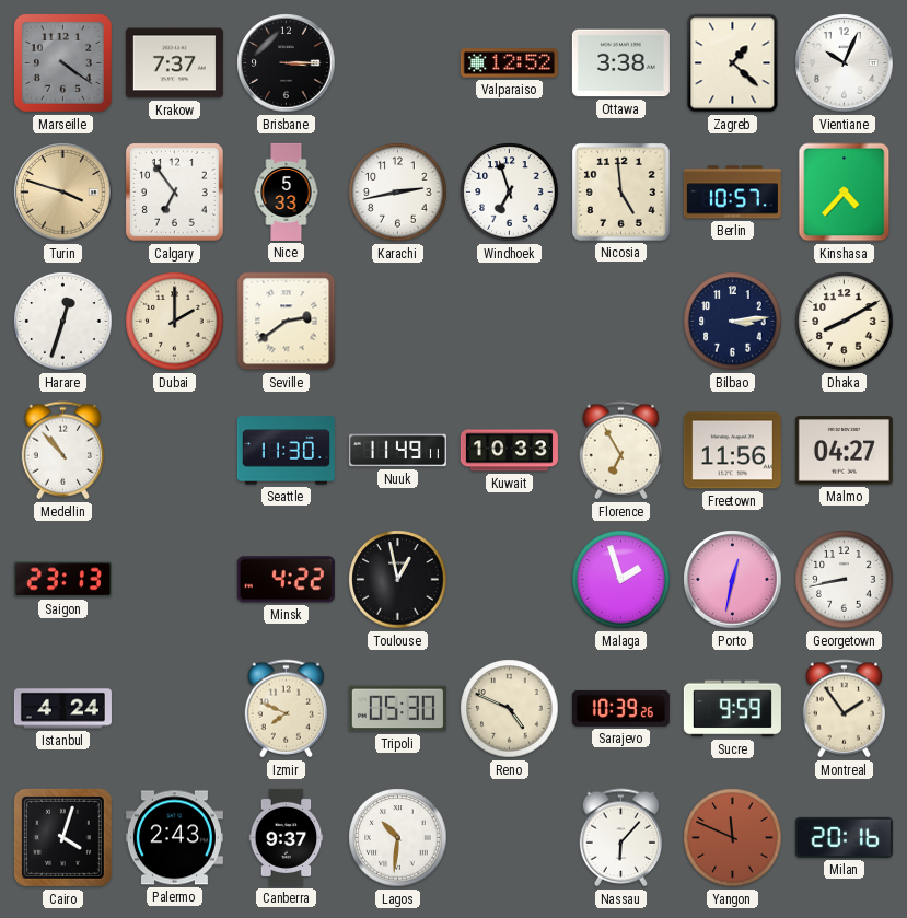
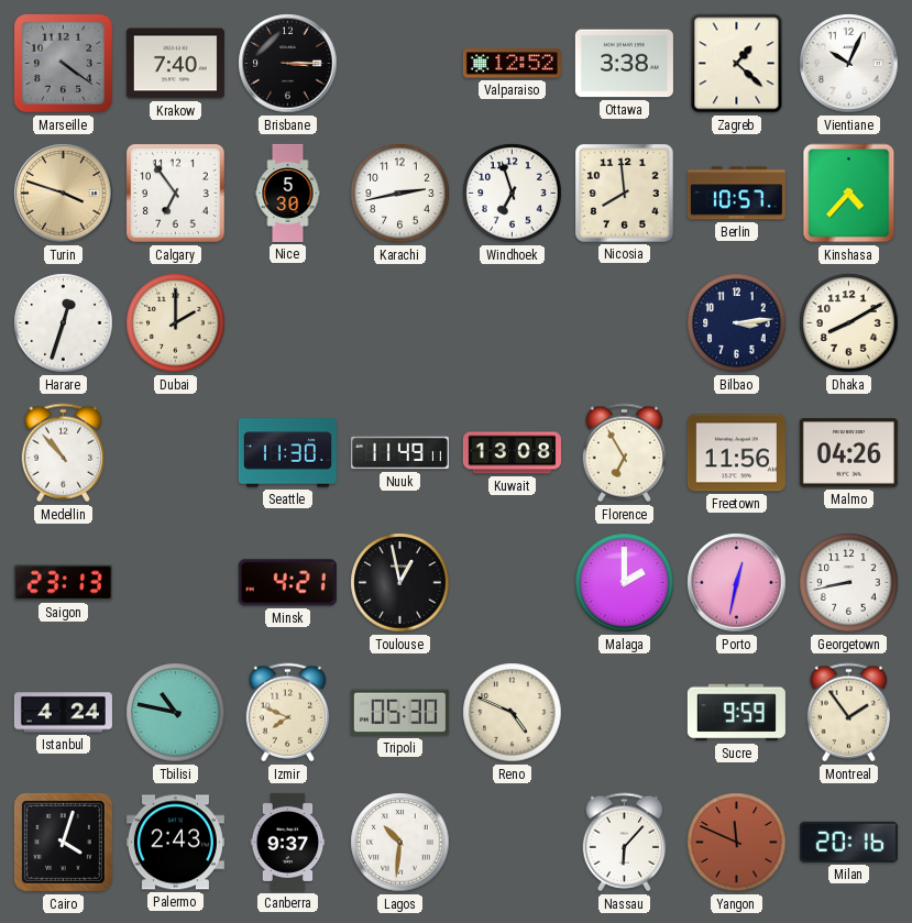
Krakow: 7:37 -> 7:40 (175, 64)
Nice: 5:33 -> 5:30 (288, 193)
Nicosia: 4:59 -> 7:59 (625, 194)
Seville: 2:39 -> none (287, 322)
Kuwait: 10:33 -> 13:08 (512, 453)
Malmo: 04:27 -> 04:26 (848, 453)
Minsk: 4:22 -> 4:21 (287, 583)
Malaga: 1:57 -> 2:00 (625, 583)
Tbilisi: none -> 10:47 (176, 713)
Sarajevo: 10:39 -> none (620, 708)
